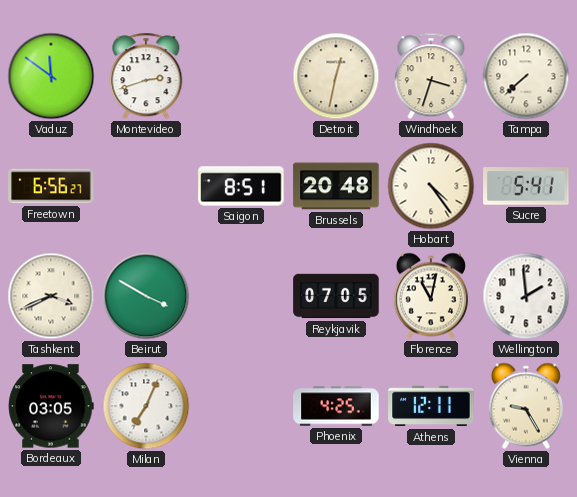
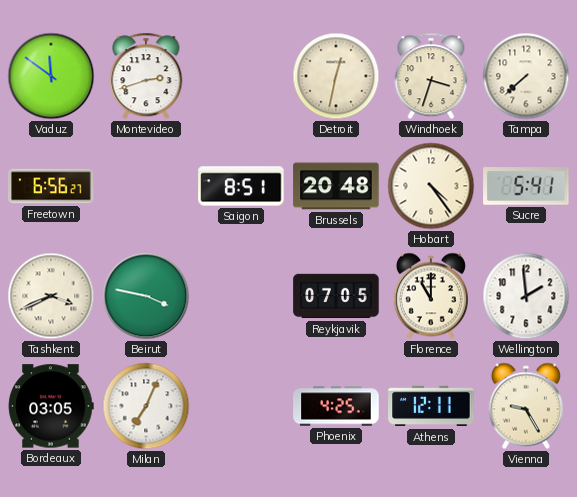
Beirut: 3:50 -> 3:47 (146, 296)
Florence: 11:02 -> 11:00 (431, 296)
